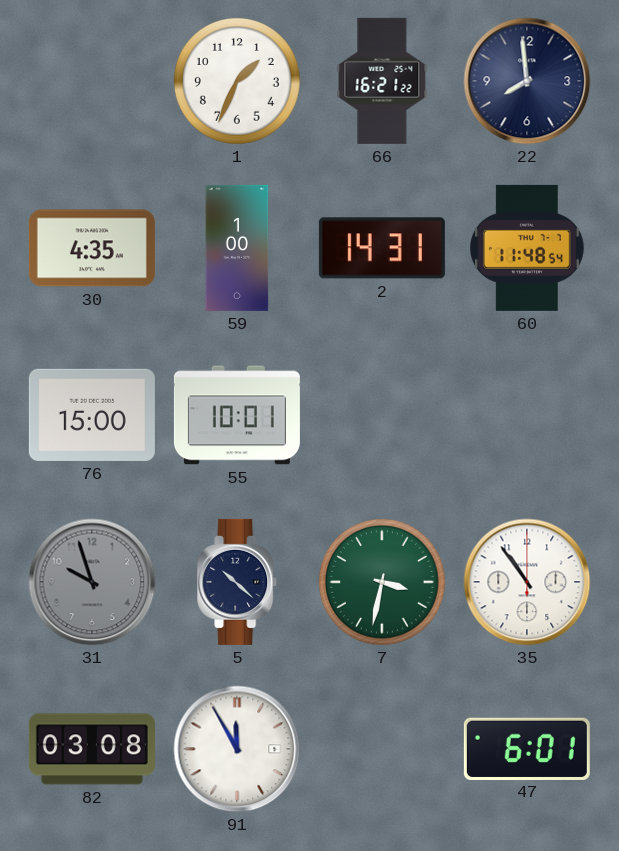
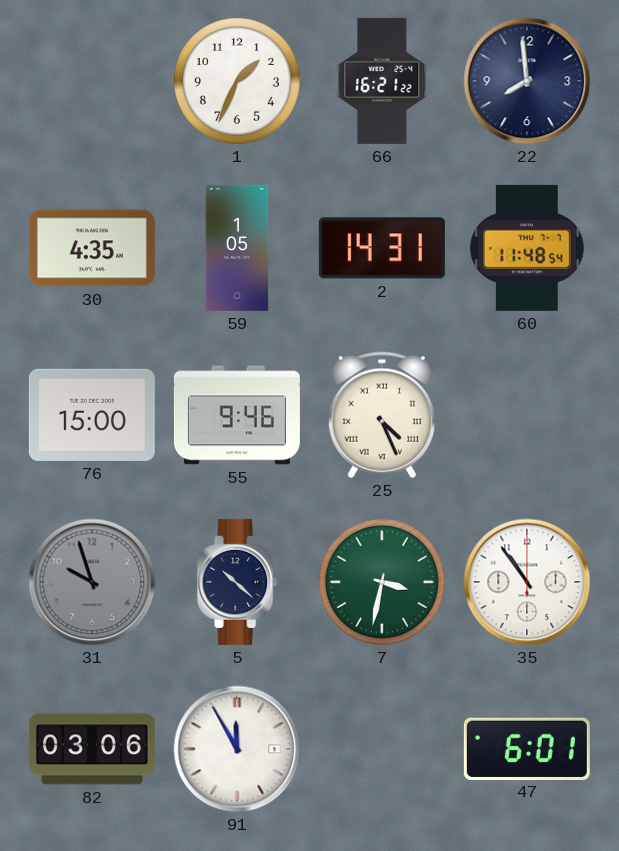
59: 1:00 -> 1:05 (237, 248)
55: 10:01 -> 9:46 (237, 415)
25: none -> 4:26 (381, 415)
82: 03:08 -> 03:06 (92, 749)
